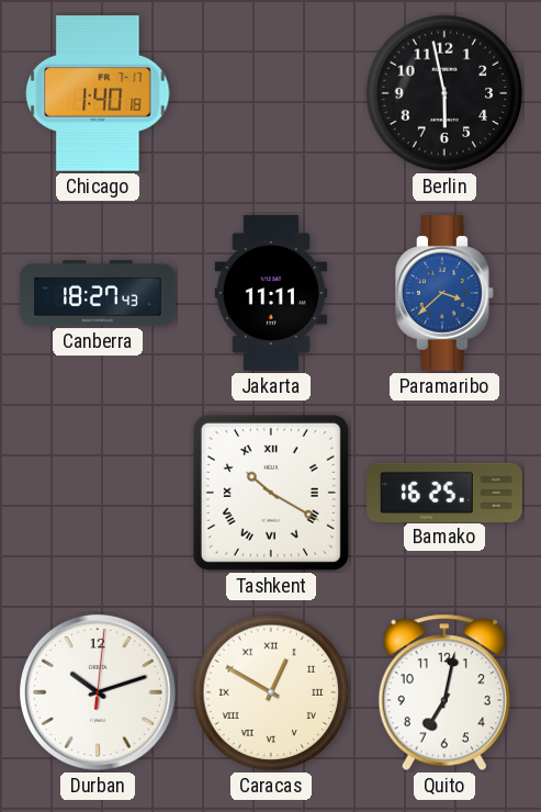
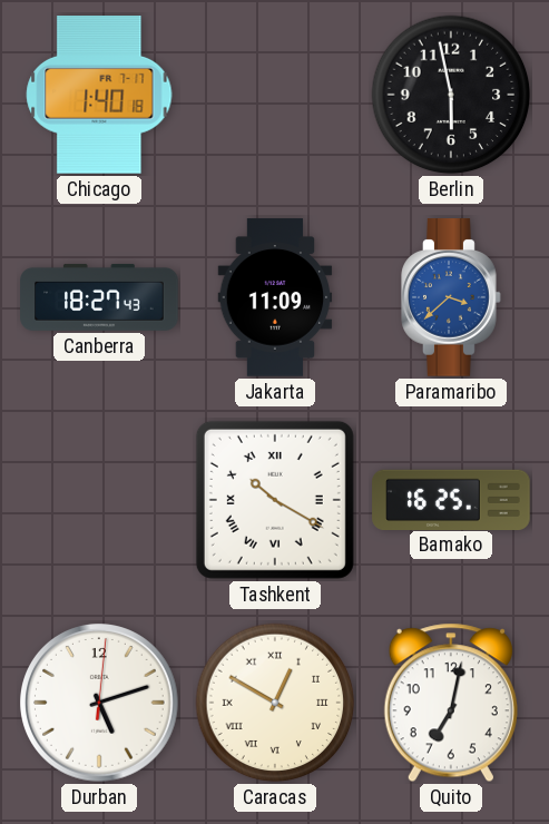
Jakarta: 11:11 -> 11:09 (275, 297)
Durban: 10:12 -> 5:12 (100, 704)
